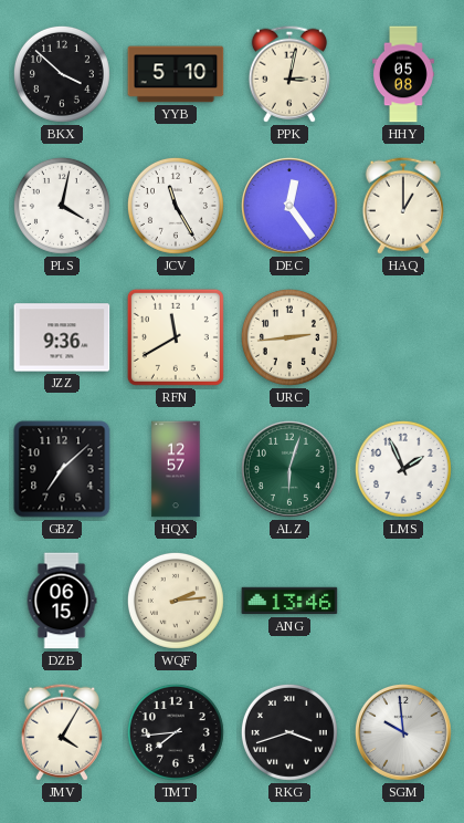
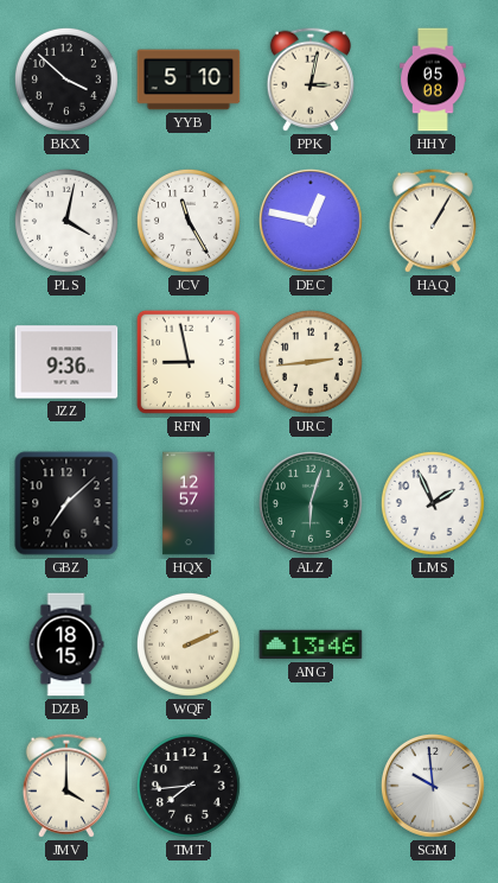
DEC: 12:24 -> 12:47 (311, 221)
HAQ: 1:00 -> 1:05 (433, 221)
RFN: 11:40 -> 8:58 (189, 362)
DZB: 06:15 -> 18:15 (66, 644)
WQF: 2:14 -> 2:11 (189, 644)
JMV: 4:05 -> 4:00 (66, 786)
RKG: 3:42 -> none (289, 732)
